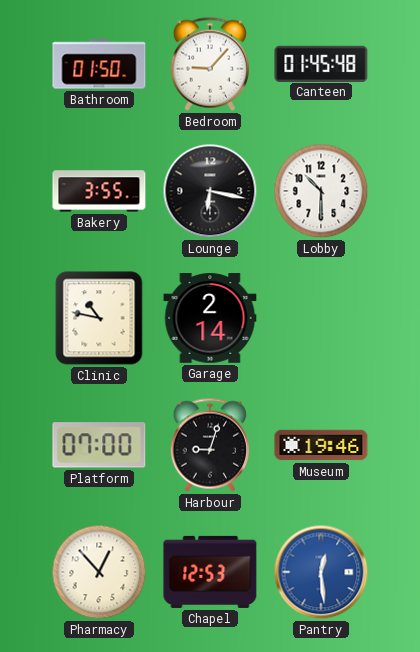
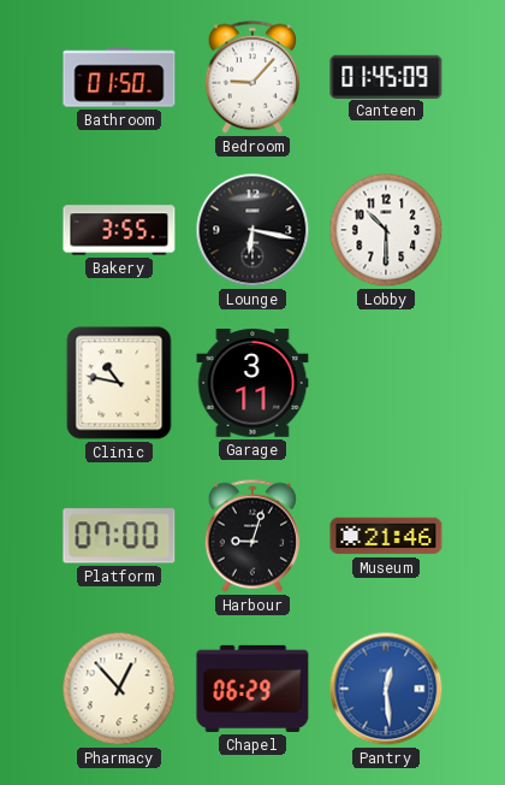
Canteen: 01:45:48 -> 01:45:09 (386, 76)
Garage: 2:14 -> 3:11 (252, 383)
Museum: 19:46 -> 21:46 (386, 536)
Chapel: 12:53 -> 06:29 (252, 689)
